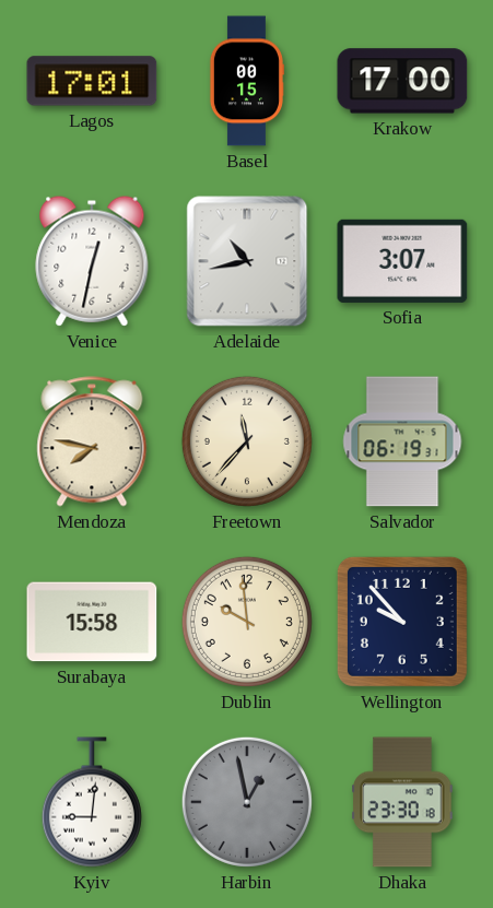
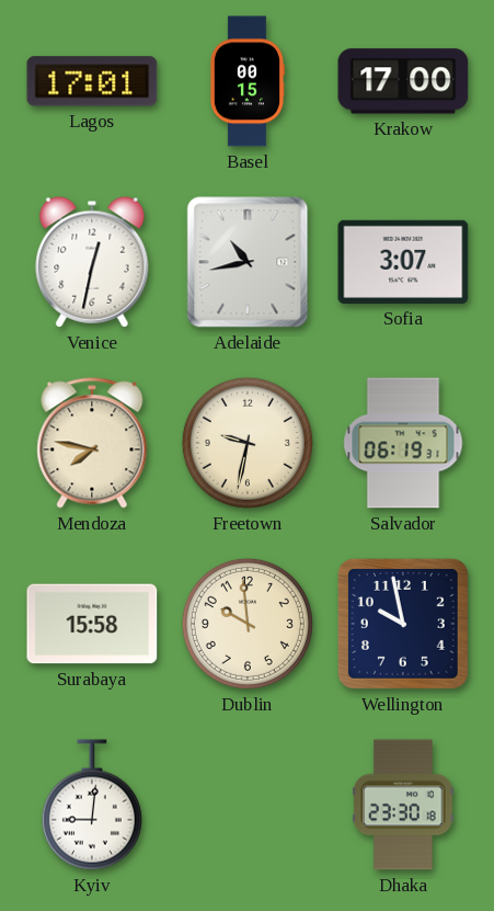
Freetown: 11:37 -> 9:32 (248, 443)
Wellington: 9:53 -> 9:58 (403, 624)
Harbin: 12:58 -> none (247, 802)
